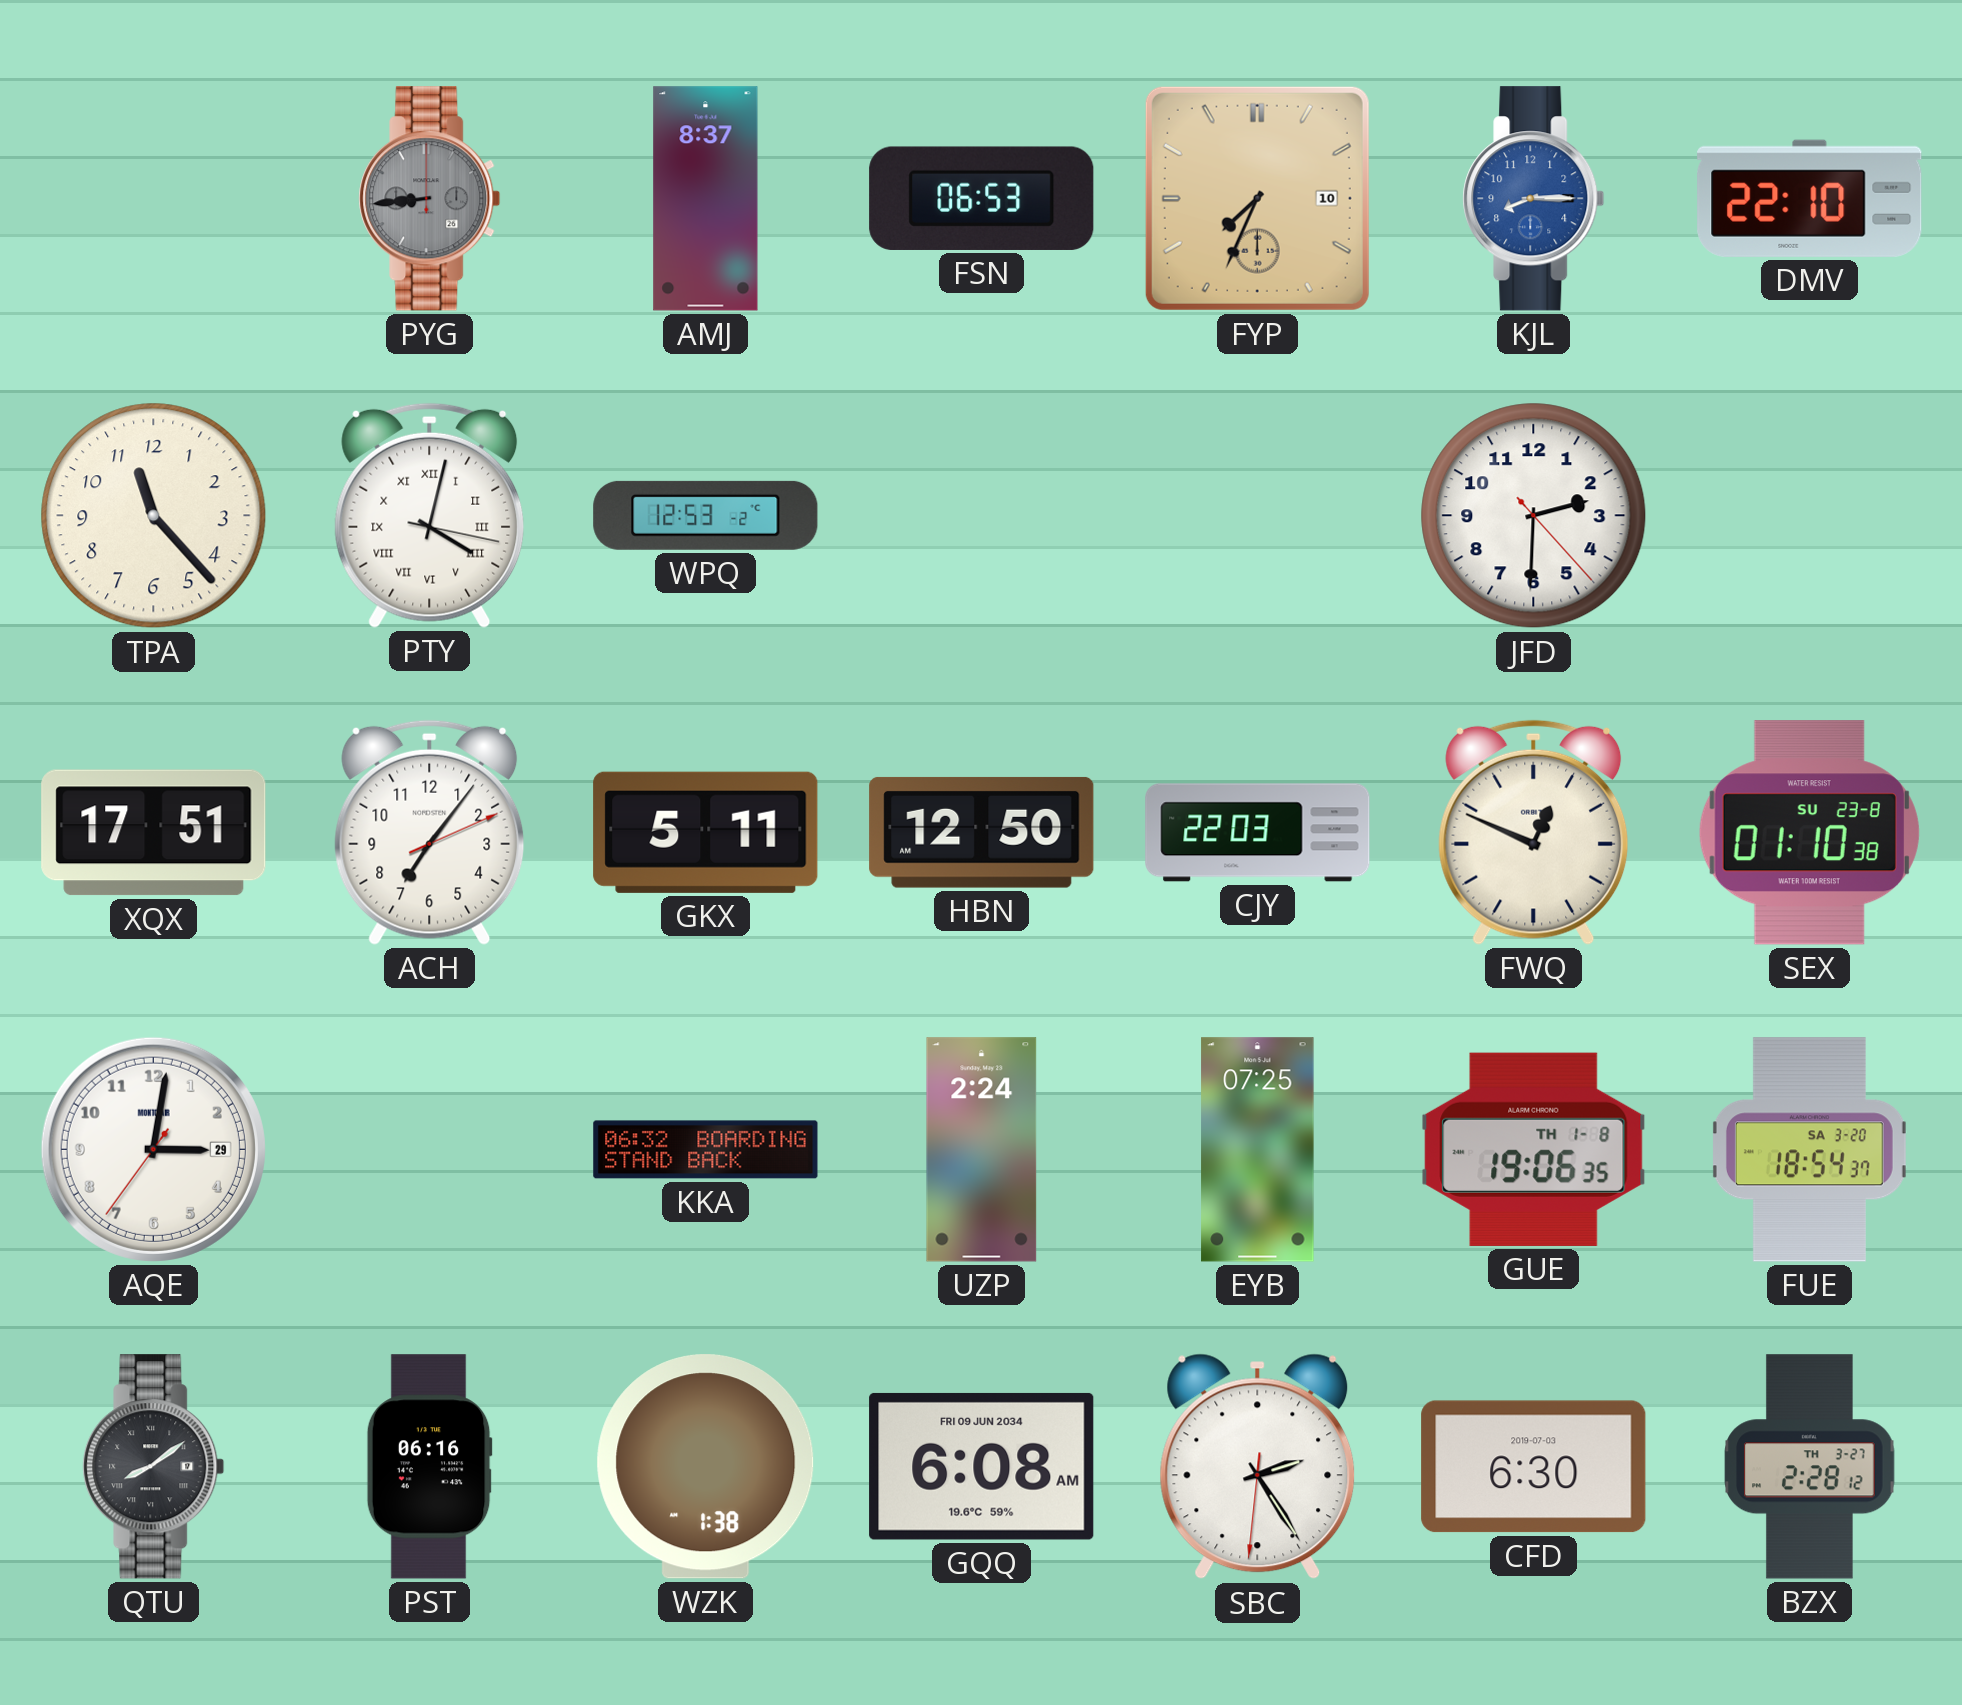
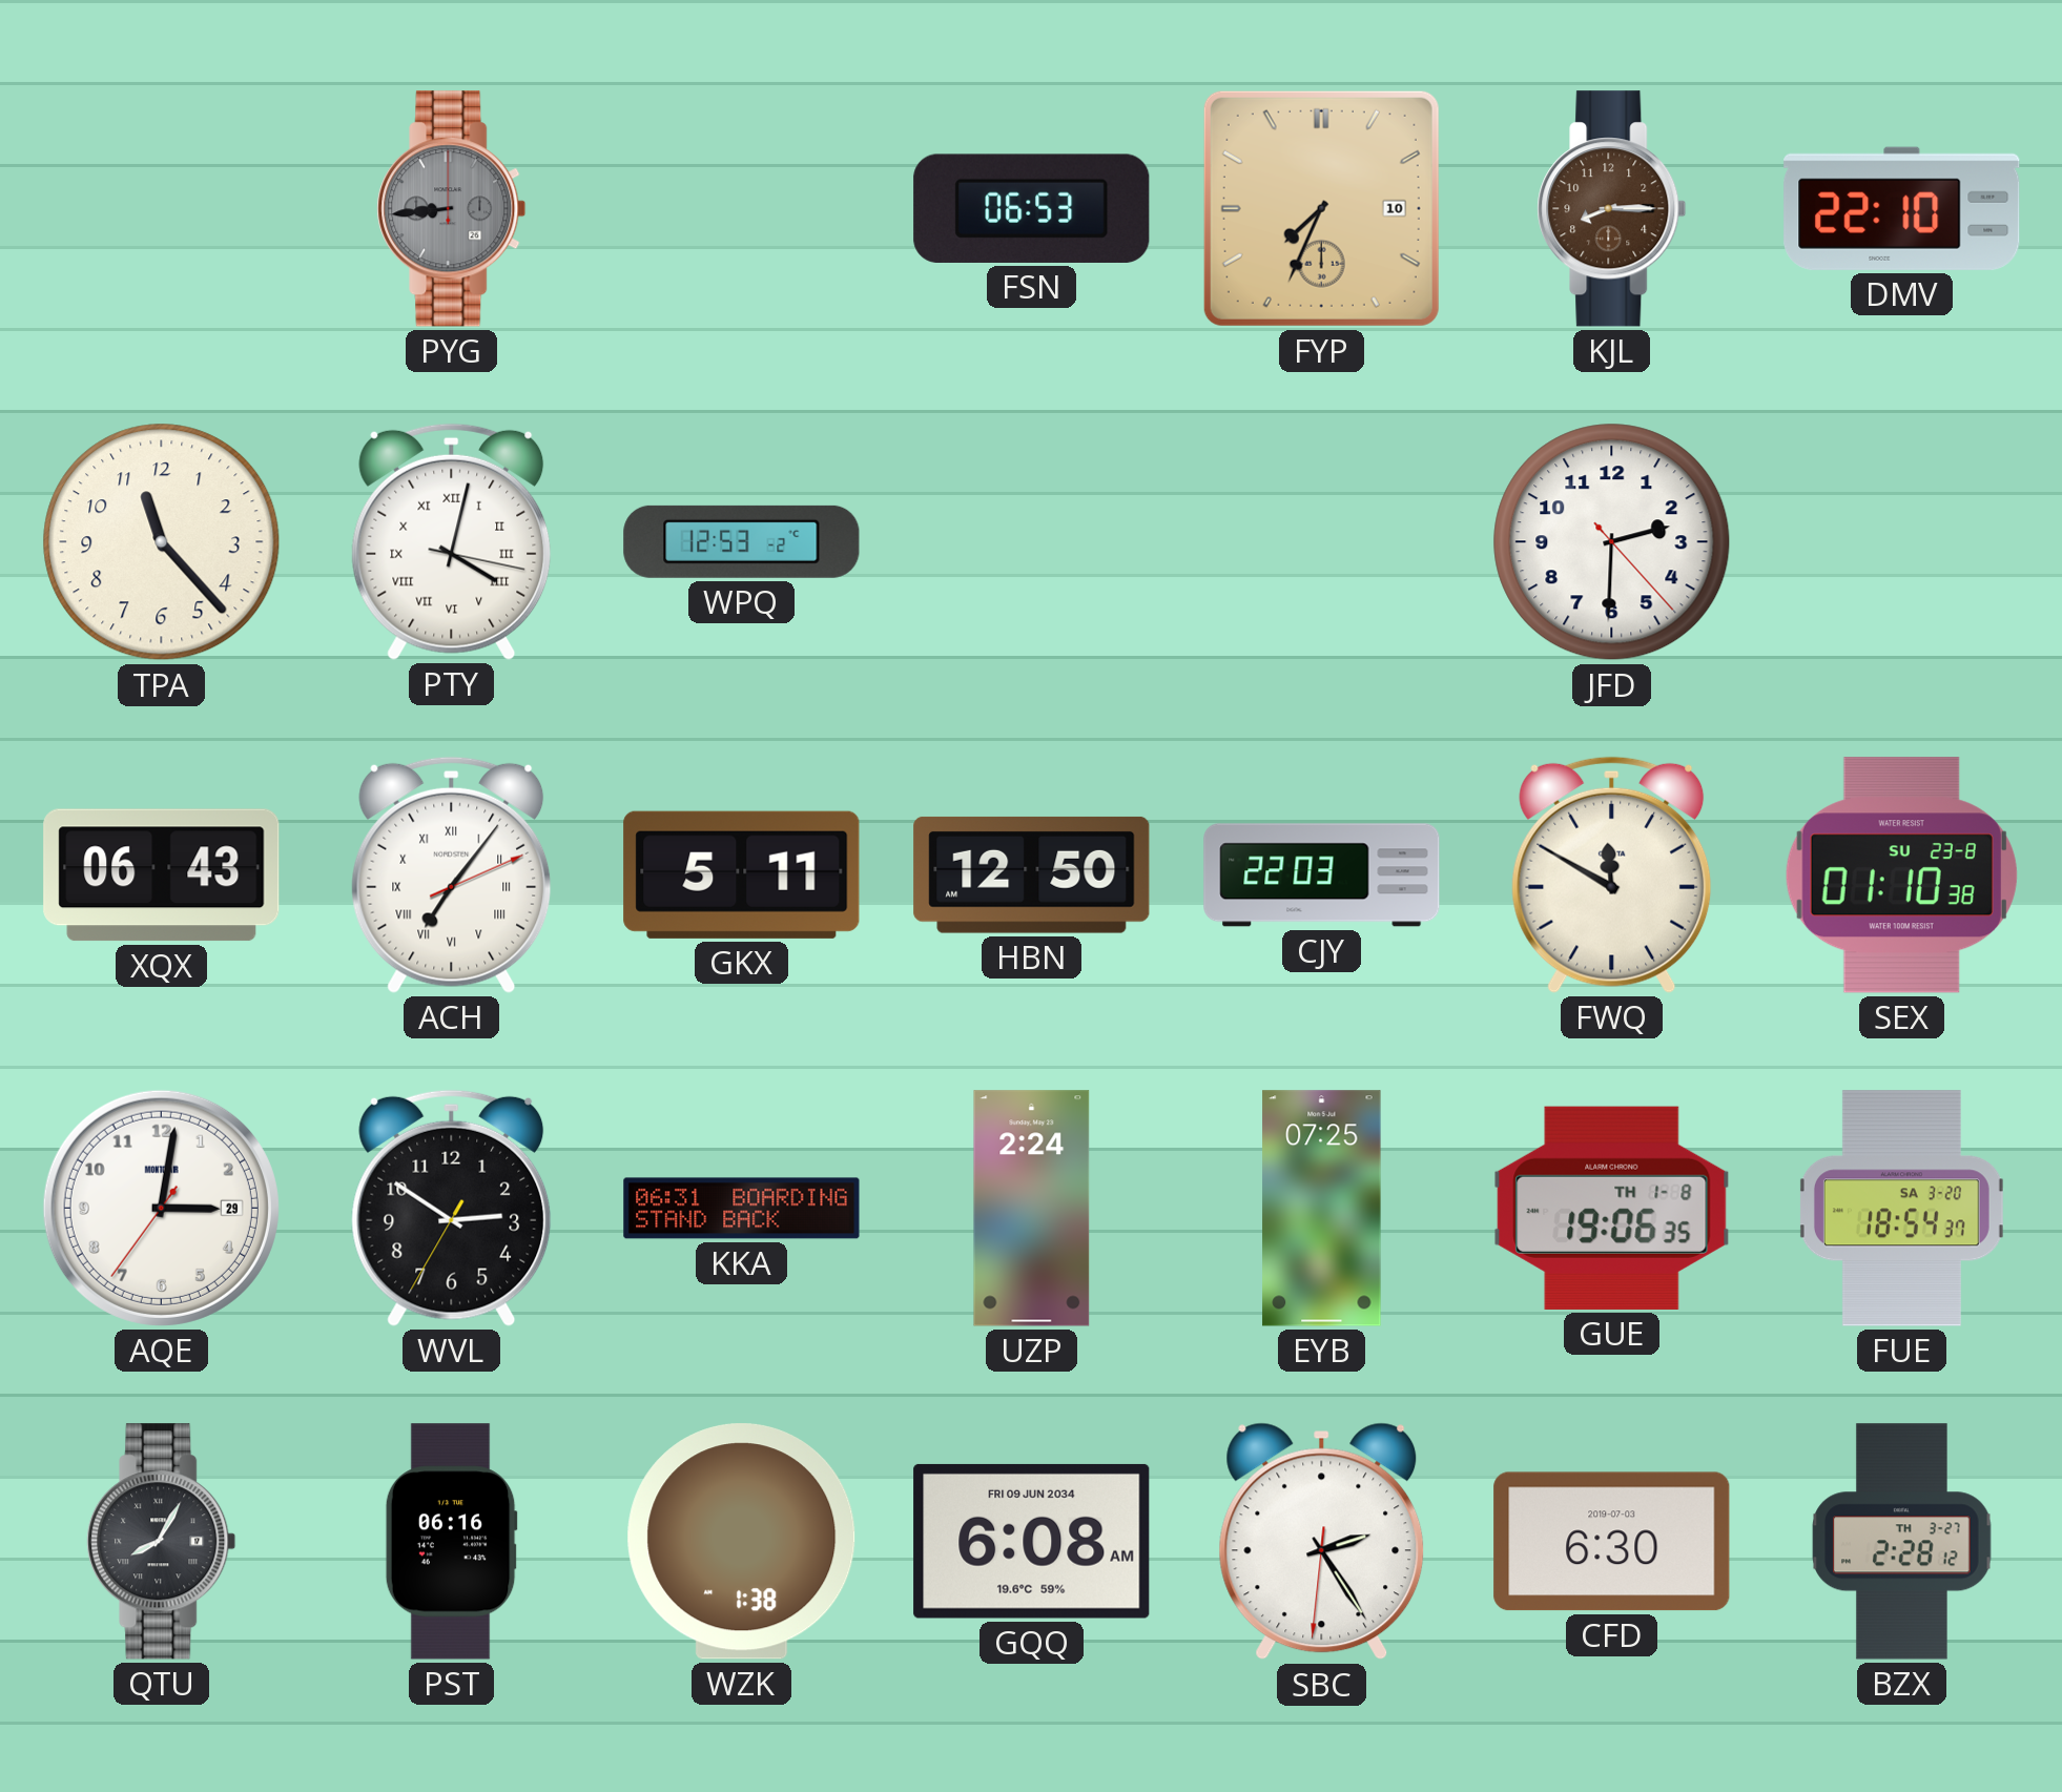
AMJ: 8:37 -> none (706, 199)
KJL dial: blue -> brown (1612, 209)
XQX: 17:51 -> 06:43 (162, 876)
ACH numerals: Arabic -> Roman (452, 874)
FWQ: 12:49 -> 11:50 (1612, 874)
WVL: none -> 2:50 (452, 1208)
KKA: 06:32 -> 06:31 (742, 1209)
QTU: 8:09 -> 8:05 (162, 1542)
